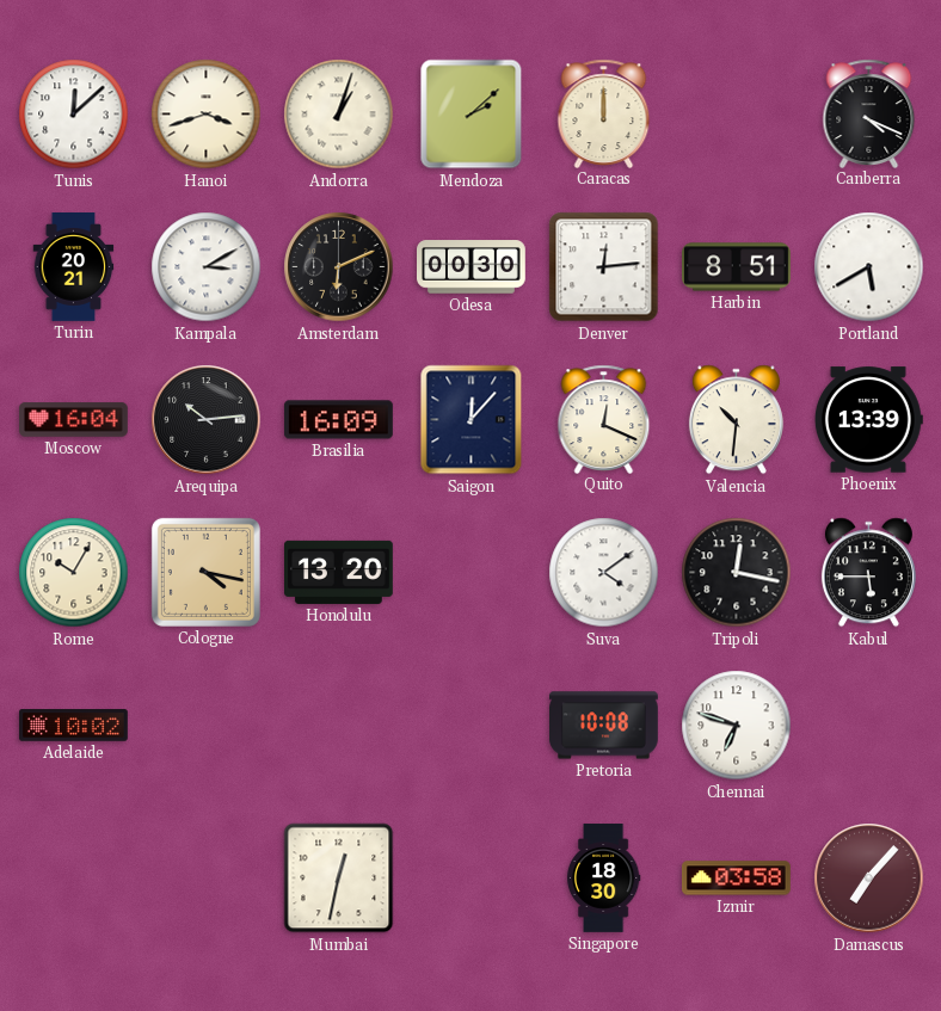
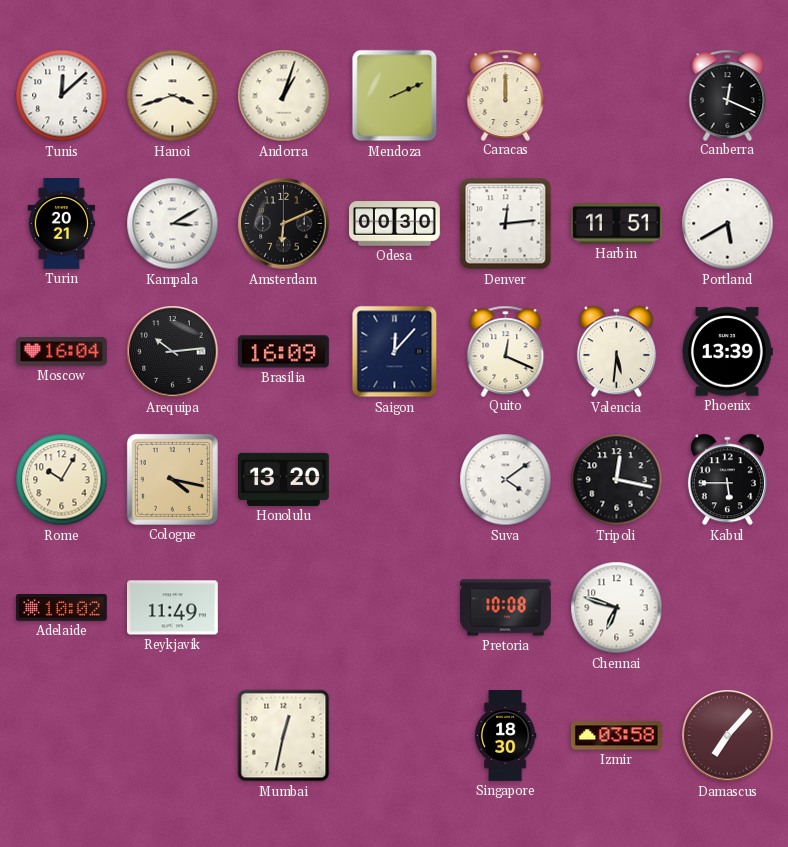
Mendoza: 2:08 -> 2:11 (395, 96)
Canberra: 4:19 -> 12:19 (728, 95)
Harbin: 8:51 -> 11:51 (617, 224)
Valencia: 10:31 -> 5:31 (616, 352)
Reykjavik: none -> 11:49 (173, 608)
